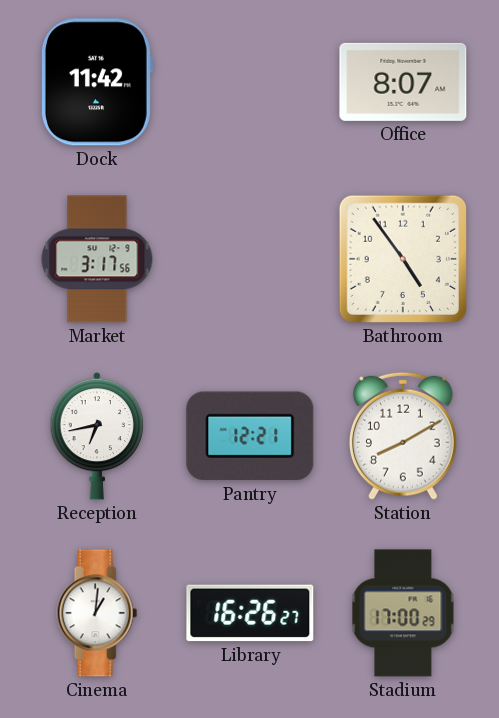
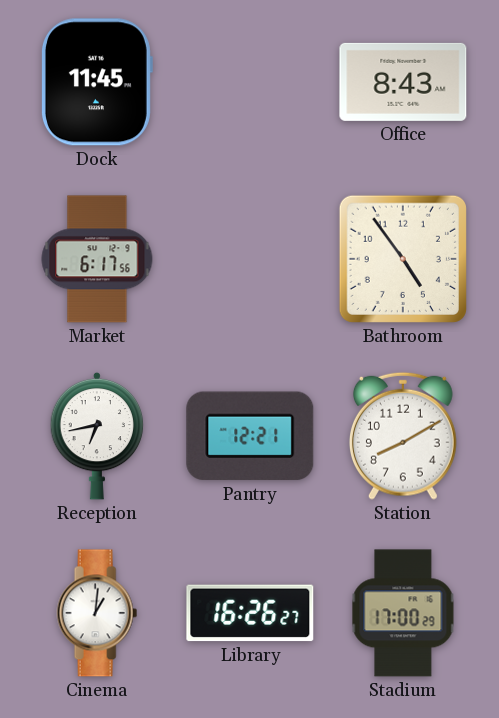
Dock: 11:42 -> 11:45 (96, 82)
Office: 8:07 -> 8:43 (403, 82)
Market: 3:17 -> 6:17 (97, 259)
